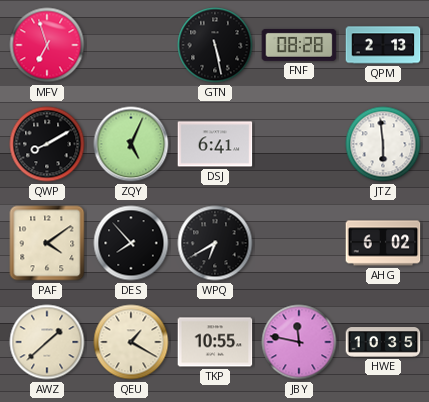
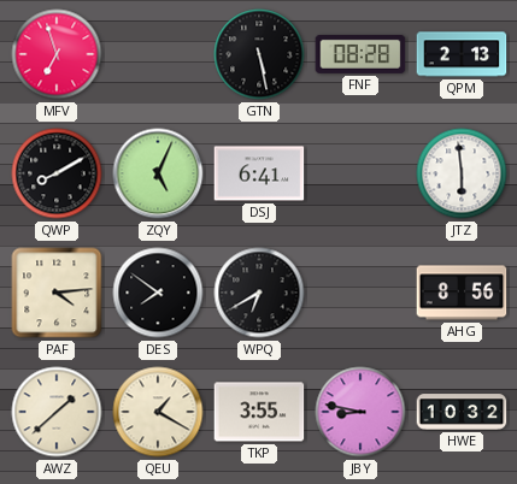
PAF: 4:09 -> 4:14 (57, 293)
DES: 7:53 -> 7:51 (158, 293)
AHG: 6:02 -> 8:56 (462, 293)
TKP: 10:55 -> 3:55 (259, 412)
JBY: 11:47 -> 8:47 (360, 412)
HWE: 10:35 -> 10:32 (462, 412)
